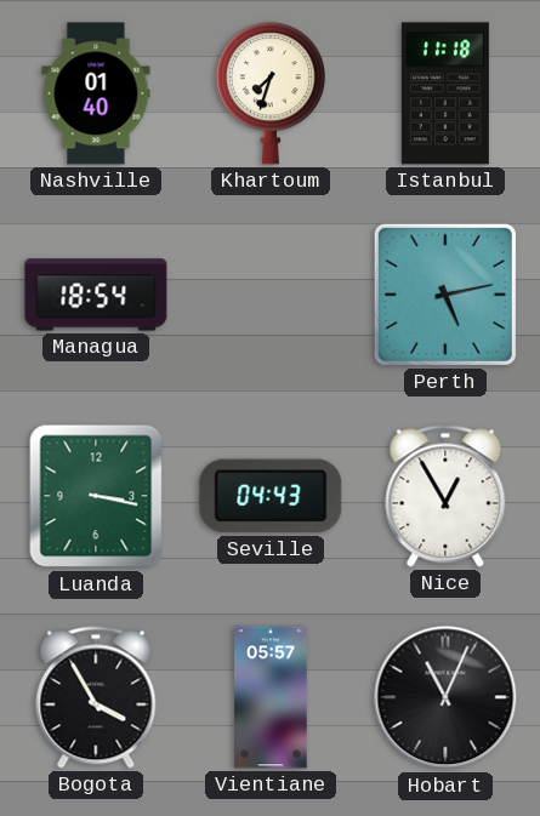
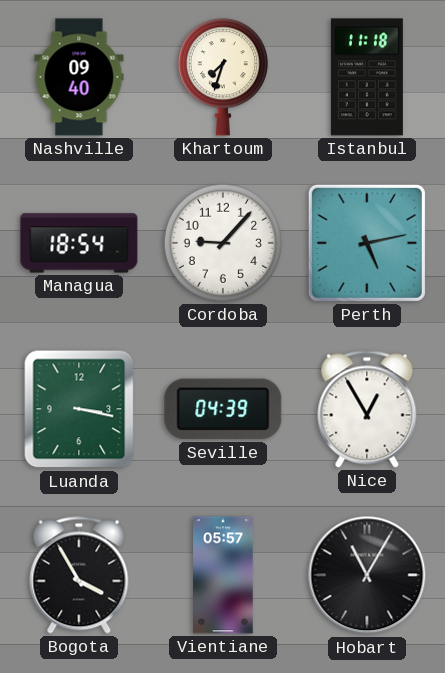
Nashville: 01:40 -> 09:40 (79, 77)
Cordoba: none -> 9:07 (223, 243)
Seville: 04:43 -> 04:39 (223, 409)
Hobart: 11:04 -> 11:05 (367, 575)
